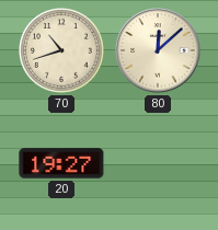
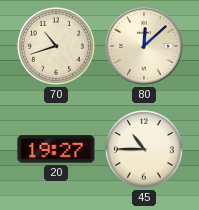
45: none -> 10:45 (145, 150)
